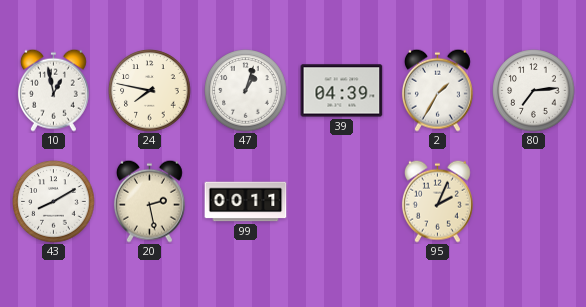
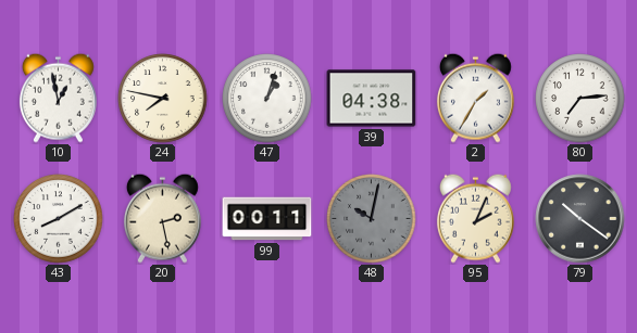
39: 04:39 -> 04:38 (372, 99)
48: none -> 10:02 (372, 219)
79: none -> 10:21 (580, 219)
